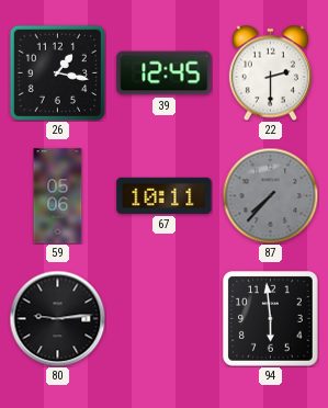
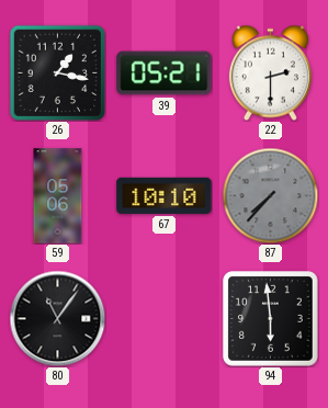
39: 12:45 -> 05:21 (165, 73)
67: 10:11 -> 10:10 (165, 195)
80: 9:14 -> 11:06 (57, 318)
